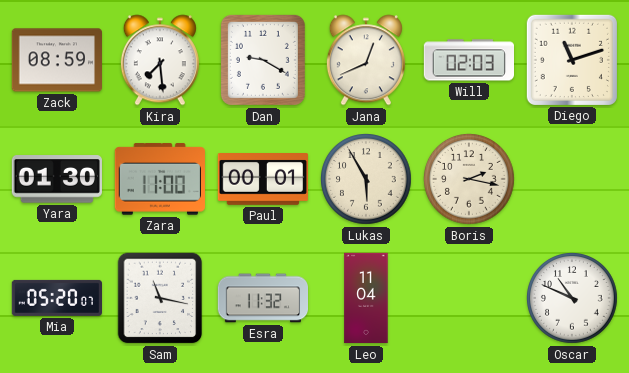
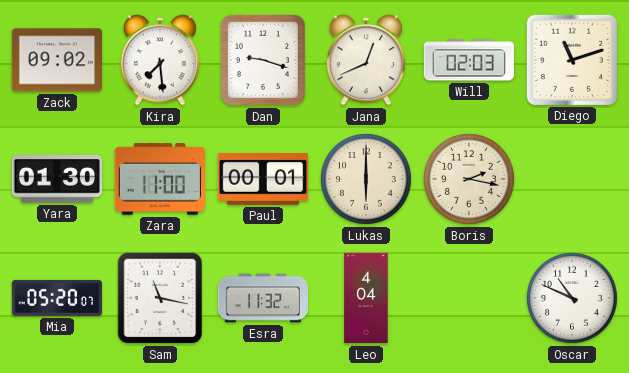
Zack: 08:59 -> 09:02 (56, 60)
Dan: 9:20 -> 9:18 (263, 60)
Lukas: 5:55 -> 6:00 (367, 180)
Leo: 11:04 -> 4:04 (366, 298)
